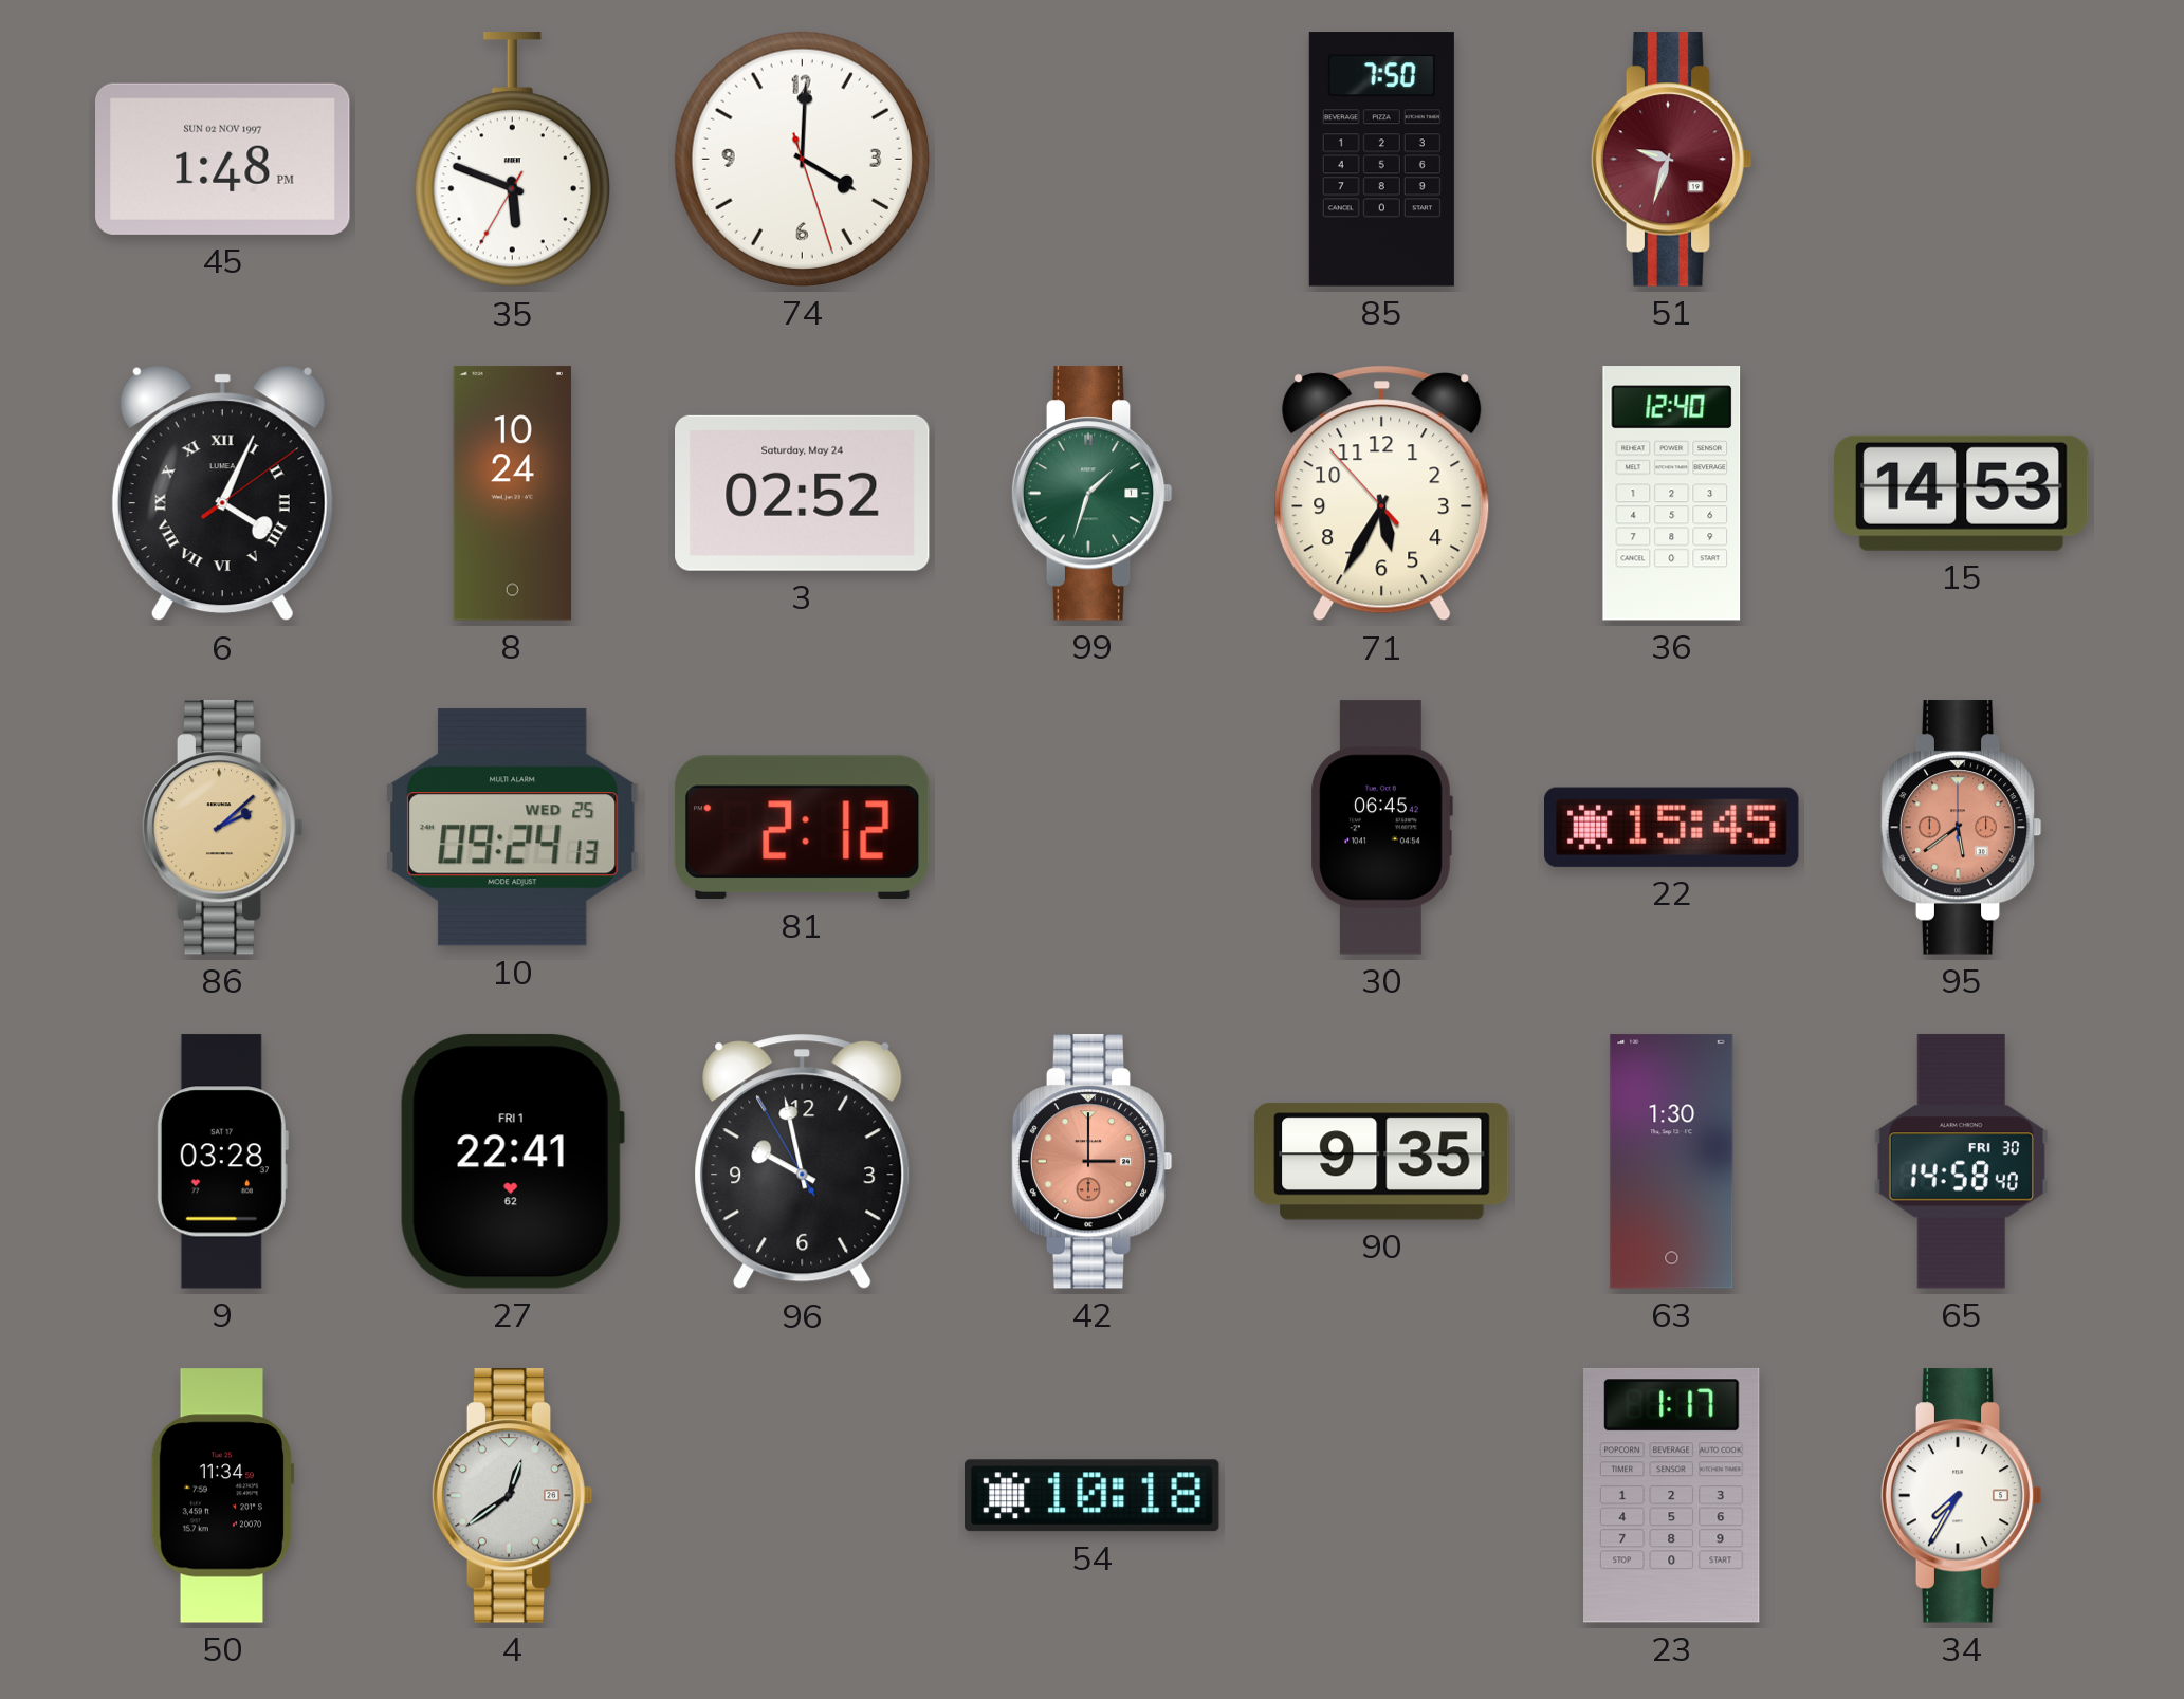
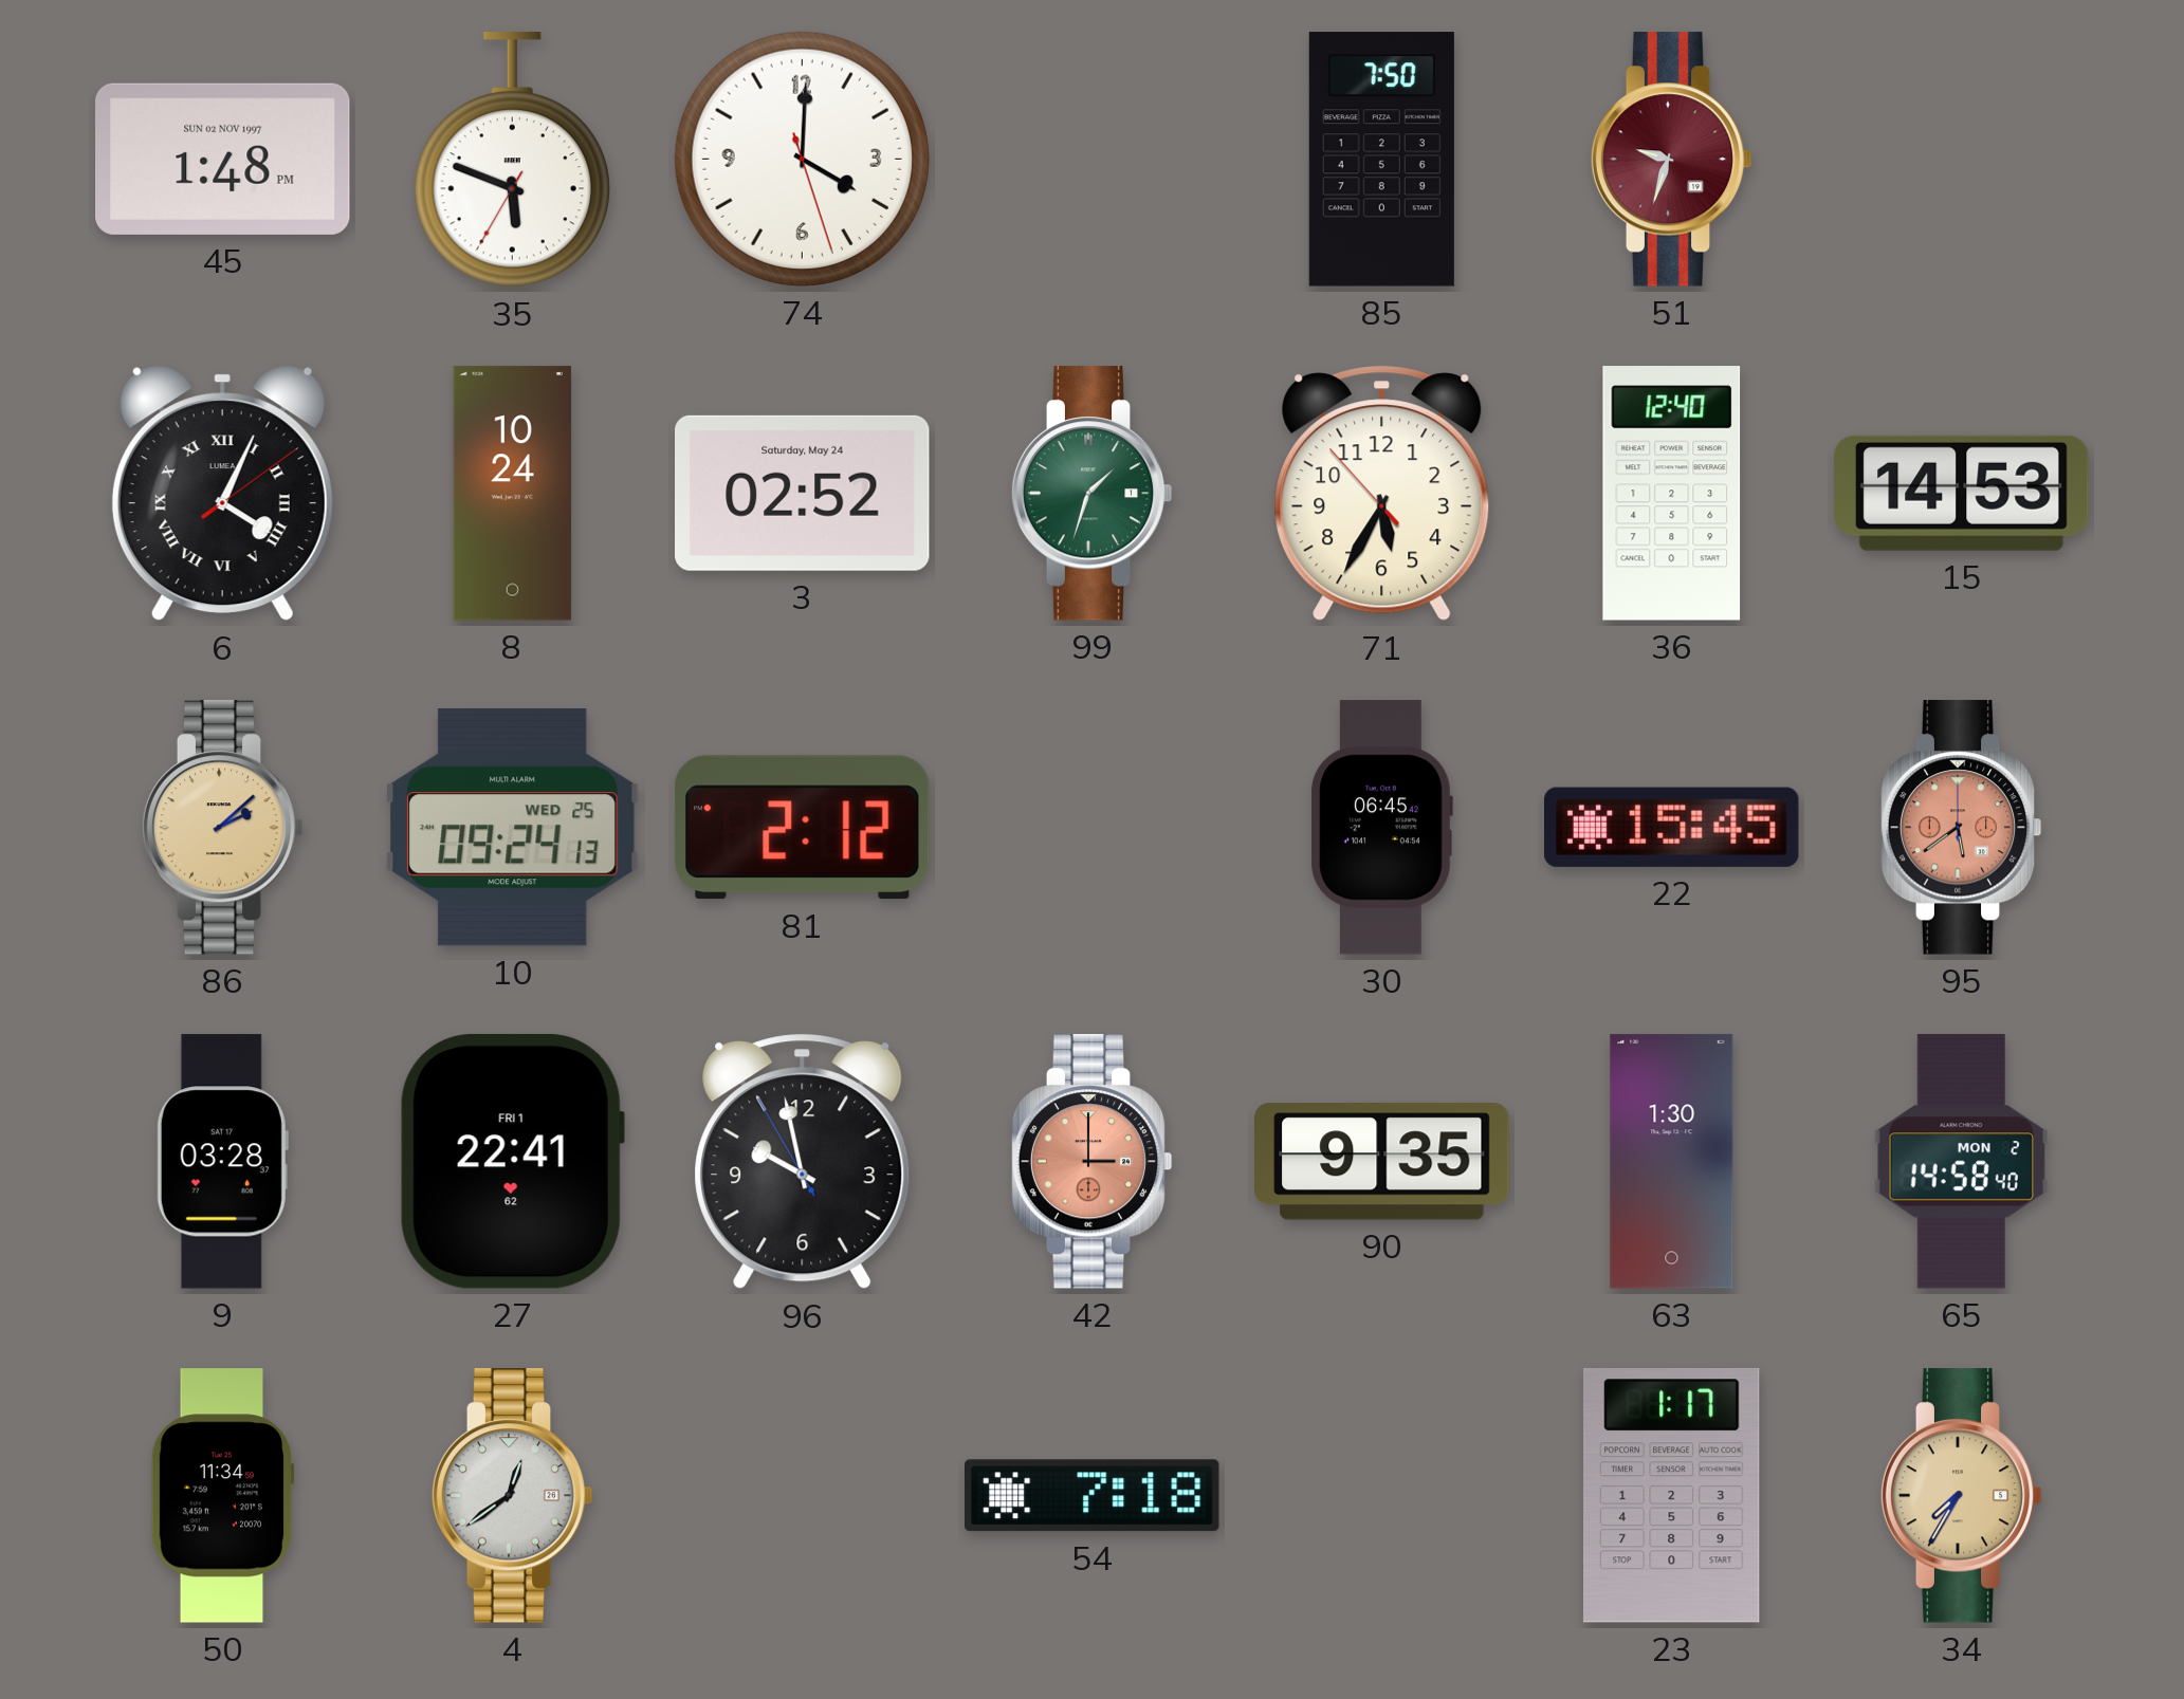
65 date: FRI 30 -> MON 2 (1961, 1162)
54: 10:18 -> 7:18 (1093, 1496)
34 dial: white -> champagne (1961, 1496)
